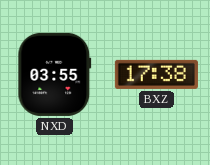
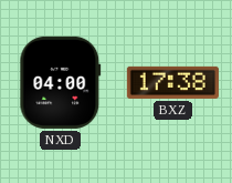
NXD: 03:55 -> 04:00 (61, 82)
